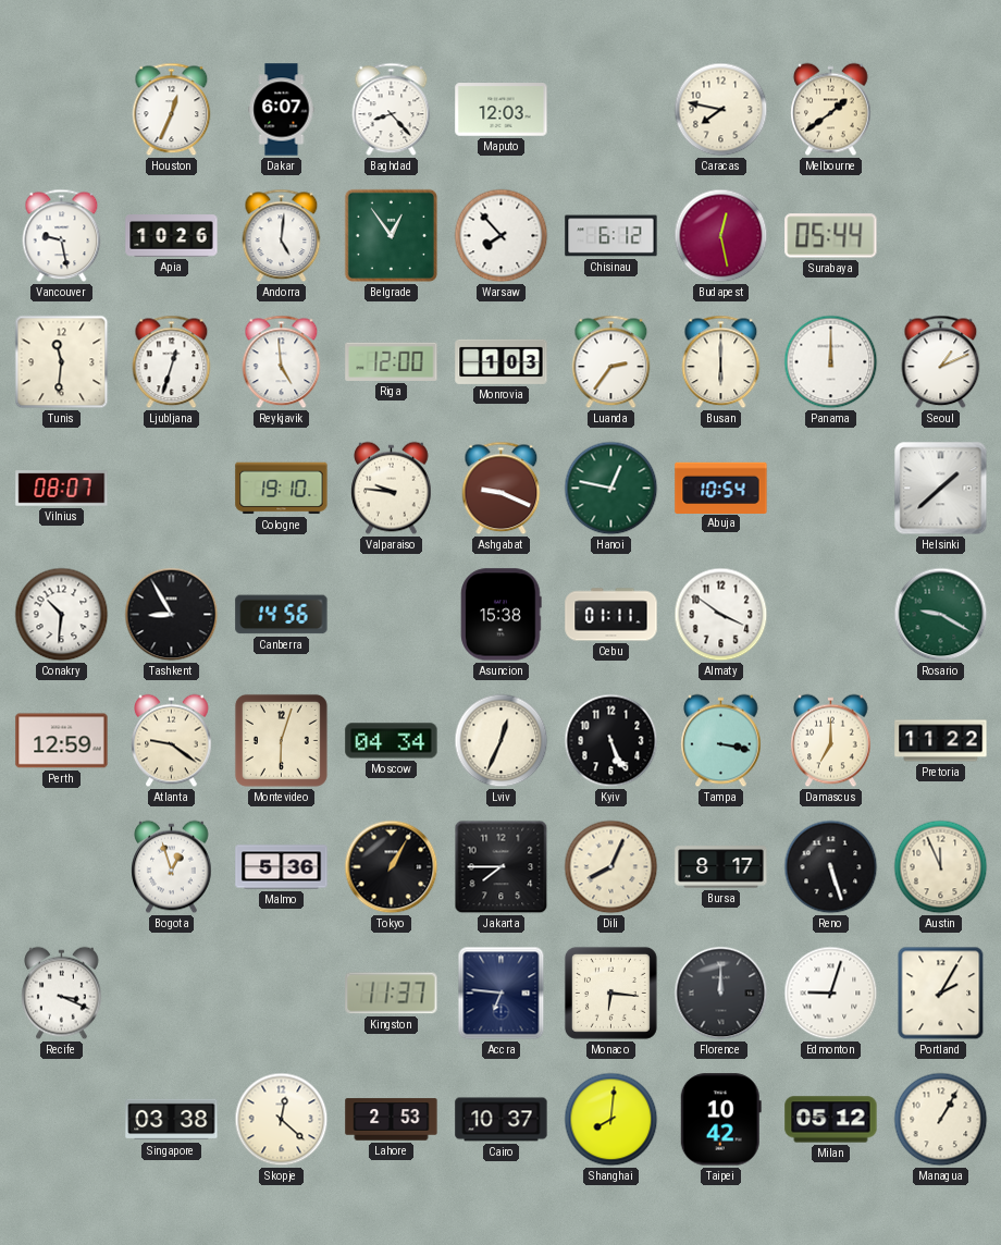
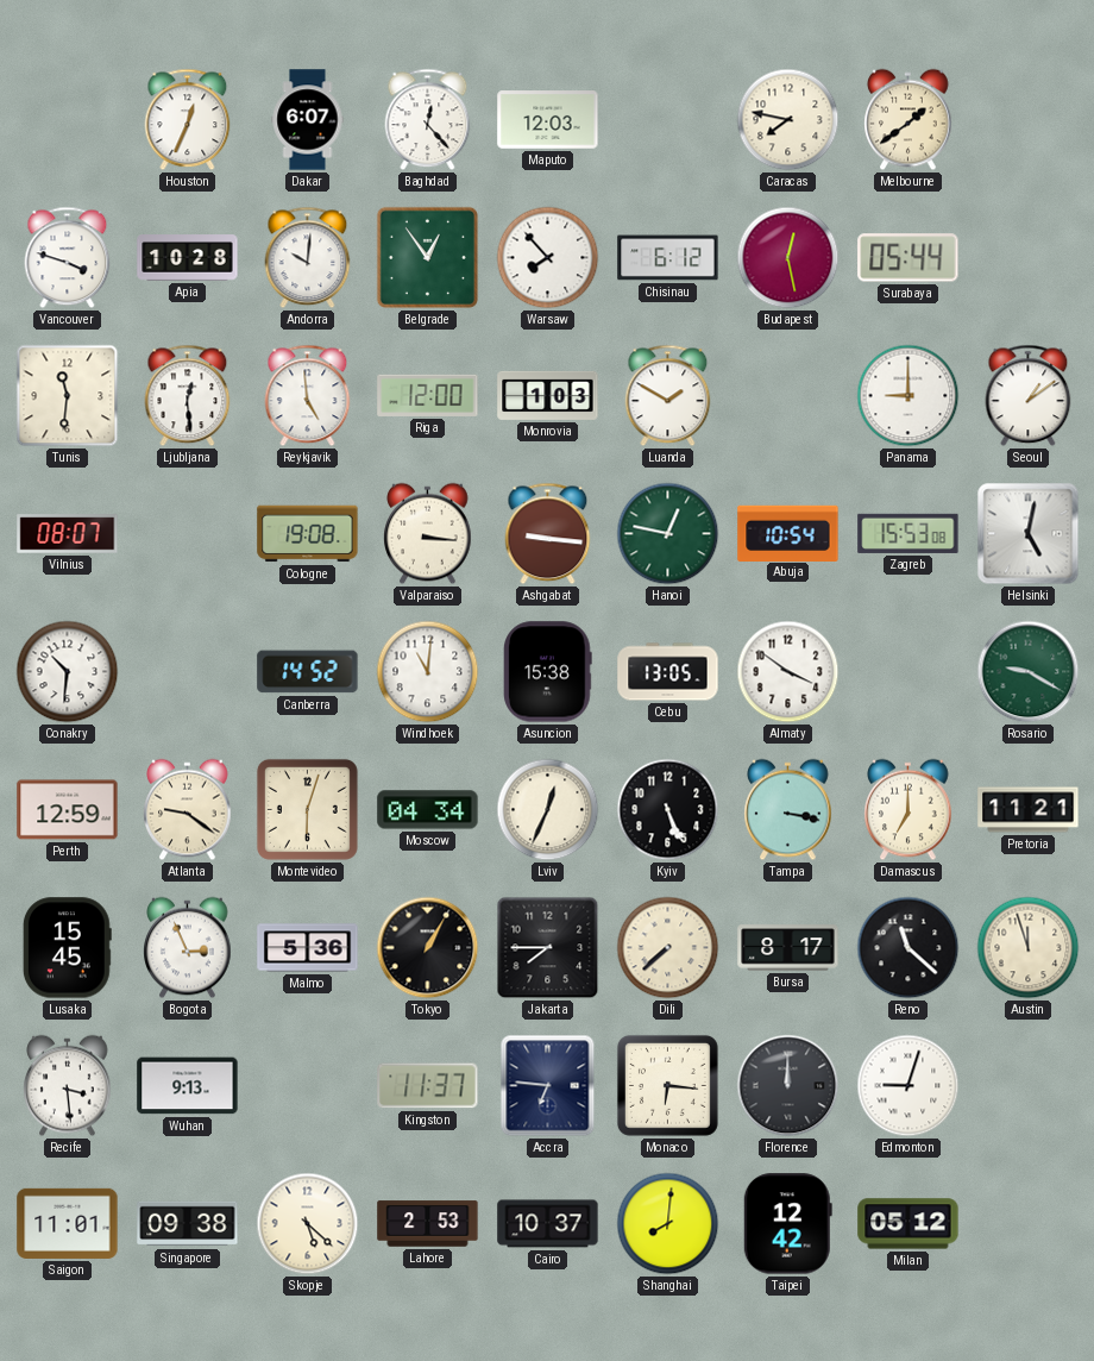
Baghdad: 8:23 -> 12:23 (428, 120)
Vancouver: 9:28 -> 3:48 (68, 258)
Apia: 10:26 -> 10:28 (188, 258)
Andorra: 5:01 -> 10:01 (308, 258)
Ljubljana: 12:33 -> 12:29 (188, 396)
Luanda: 2:36 -> 1:50 (668, 396)
Busan: 6:00 -> none (721, 362)
Panama: 12:00 -> 9:00 (908, 396)
Seoul: 1:11 -> 1:09 (1029, 396)
Cologne: 19:10 -> 19:08 (308, 534)
Valparaiso: 9:46 -> 3:16 (428, 534)
Ashgabat: 9:19 -> 9:16 (548, 534)
Zagreb: none -> 15:53 (908, 533)
Helsinki: 1:38 -> 5:02 (1029, 534)
Tashkent: 8:55 -> none (172, 615)
Canberra: 14:56 -> 14:52 (308, 672)
Windhoek: none -> 11:01 (428, 672)
Cebu: 01:11 -> 13:05 (668, 672)
Pretoria: 11:22 -> 11:21 (1029, 810)
Lusaka: none -> 15:45 (67, 948)
Bogota: 12:57 -> 2:56 (188, 948)
Dili: 8:04 -> 7:38 (668, 948)
Reno: 5:27 -> 11:22 (908, 948)
Austin: 11:56 -> 11:57 (1029, 948)
Recife: 3:19 -> 3:29 (68, 1086)
Wuhan: none -> 9:13 (188, 1086)
Portland: 2:05 -> none (941, 994)
Saigon: none -> 11:01 (68, 1223)
Singapore: 03:38 -> 09:38 (188, 1224)
Skopje: 12:22 -> 5:22 (308, 1224)
Taipei: 10:42 -> 12:42 (787, 1224)
Managua: 1:05 -> none (941, 1120)
